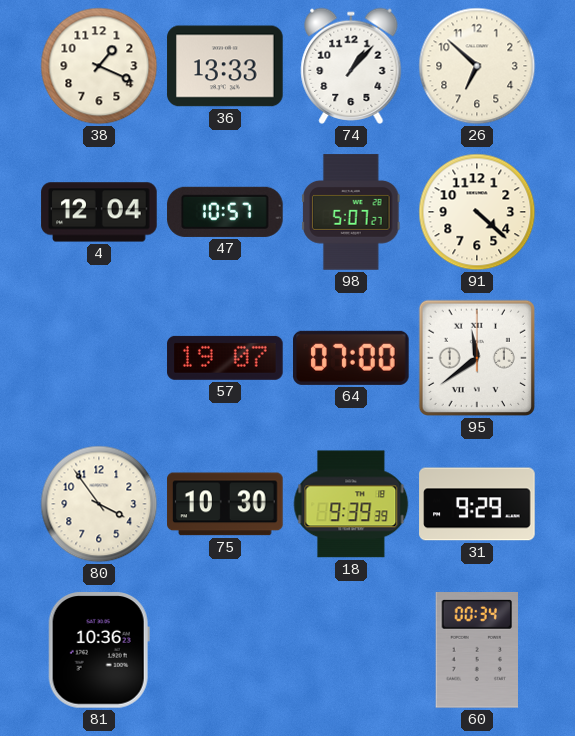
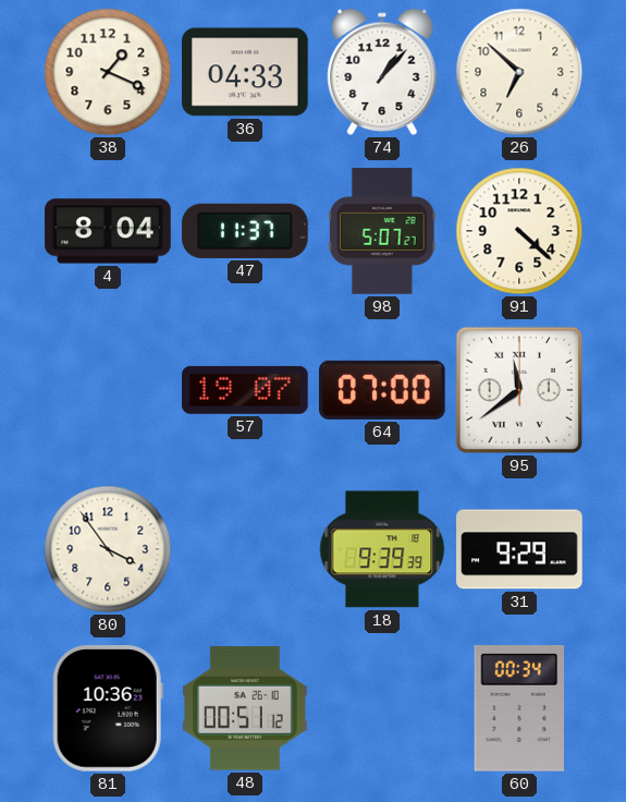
36: 13:33 -> 04:33 (245, 72)
4: 12:04 -> 8:04 (108, 231)
47: 10:57 -> 11:37 (245, 231)
75: 10:30 -> none (225, 504)
48: none -> 00:51 (245, 708)
